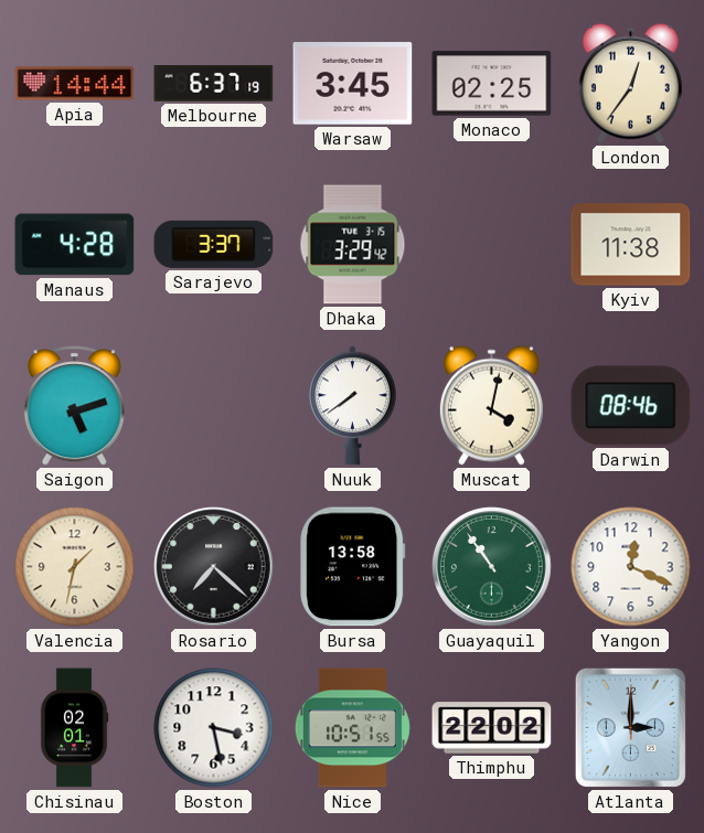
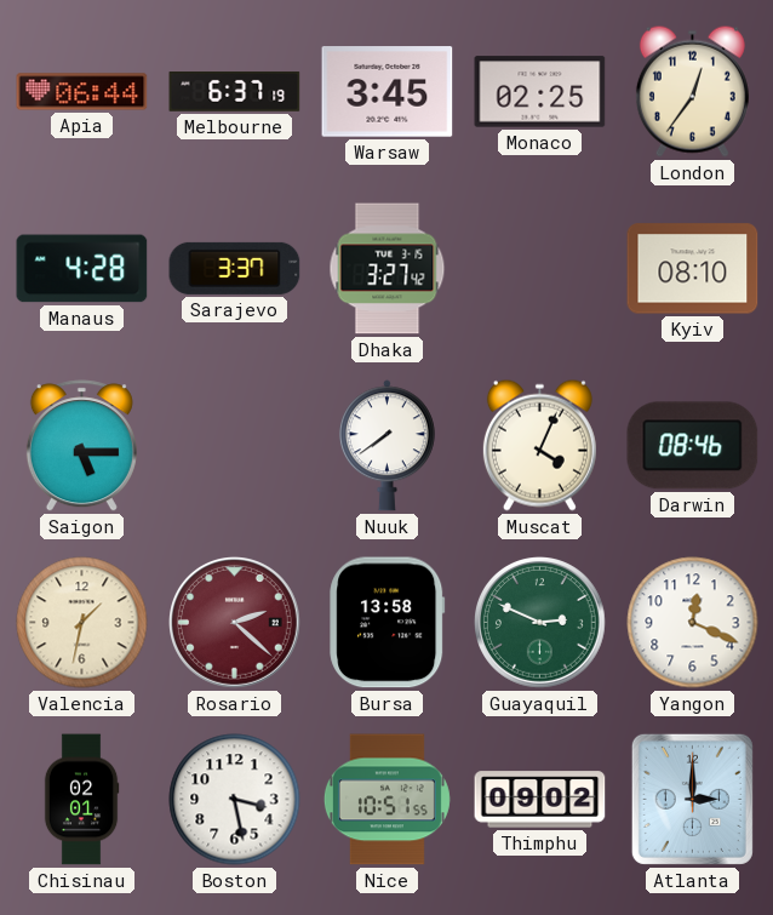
Apia: 14:44 -> 06:44 (82, 92)
Dhaka: 3:29 -> 3:27 (388, 269)
Kyiv: 11:38 -> 08:10 (693, 269)
Saigon: 5:12 -> 5:15 (81, 446)
Muscat: 4:02 -> 4:04 (539, 445)
Rosario: 7:22 -> 2:22 (235, 623)
Rosario dial: black -> burgundy (235, 623)
Guayaquil: 10:54 -> 2:49 (540, 623)
Thimphu: 22:02 -> 09:02 (540, 800)
